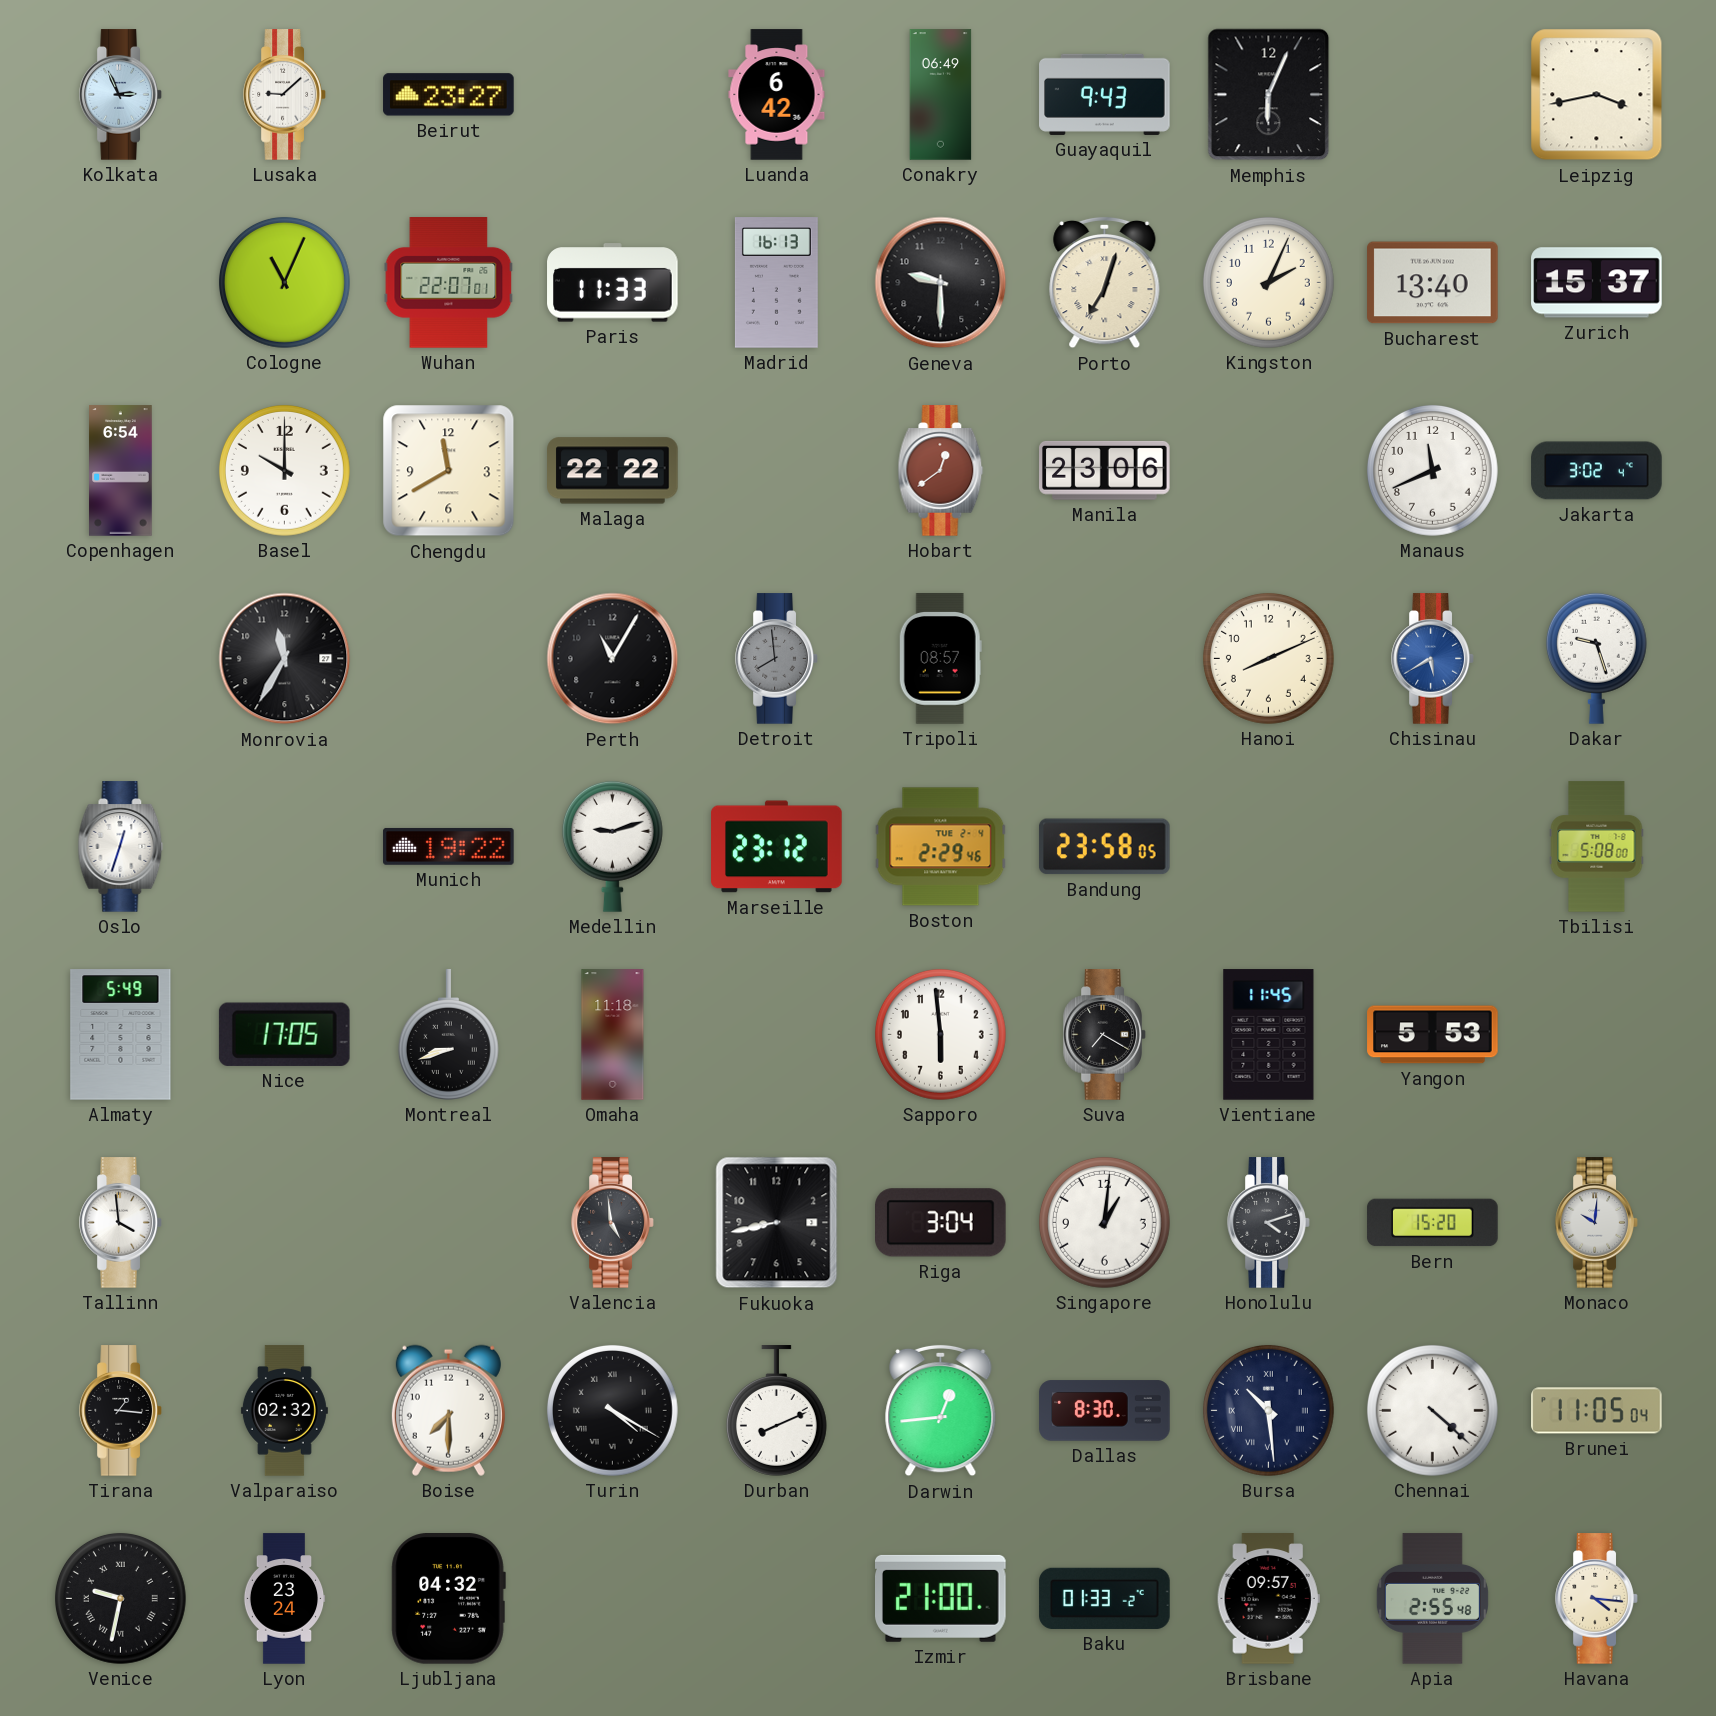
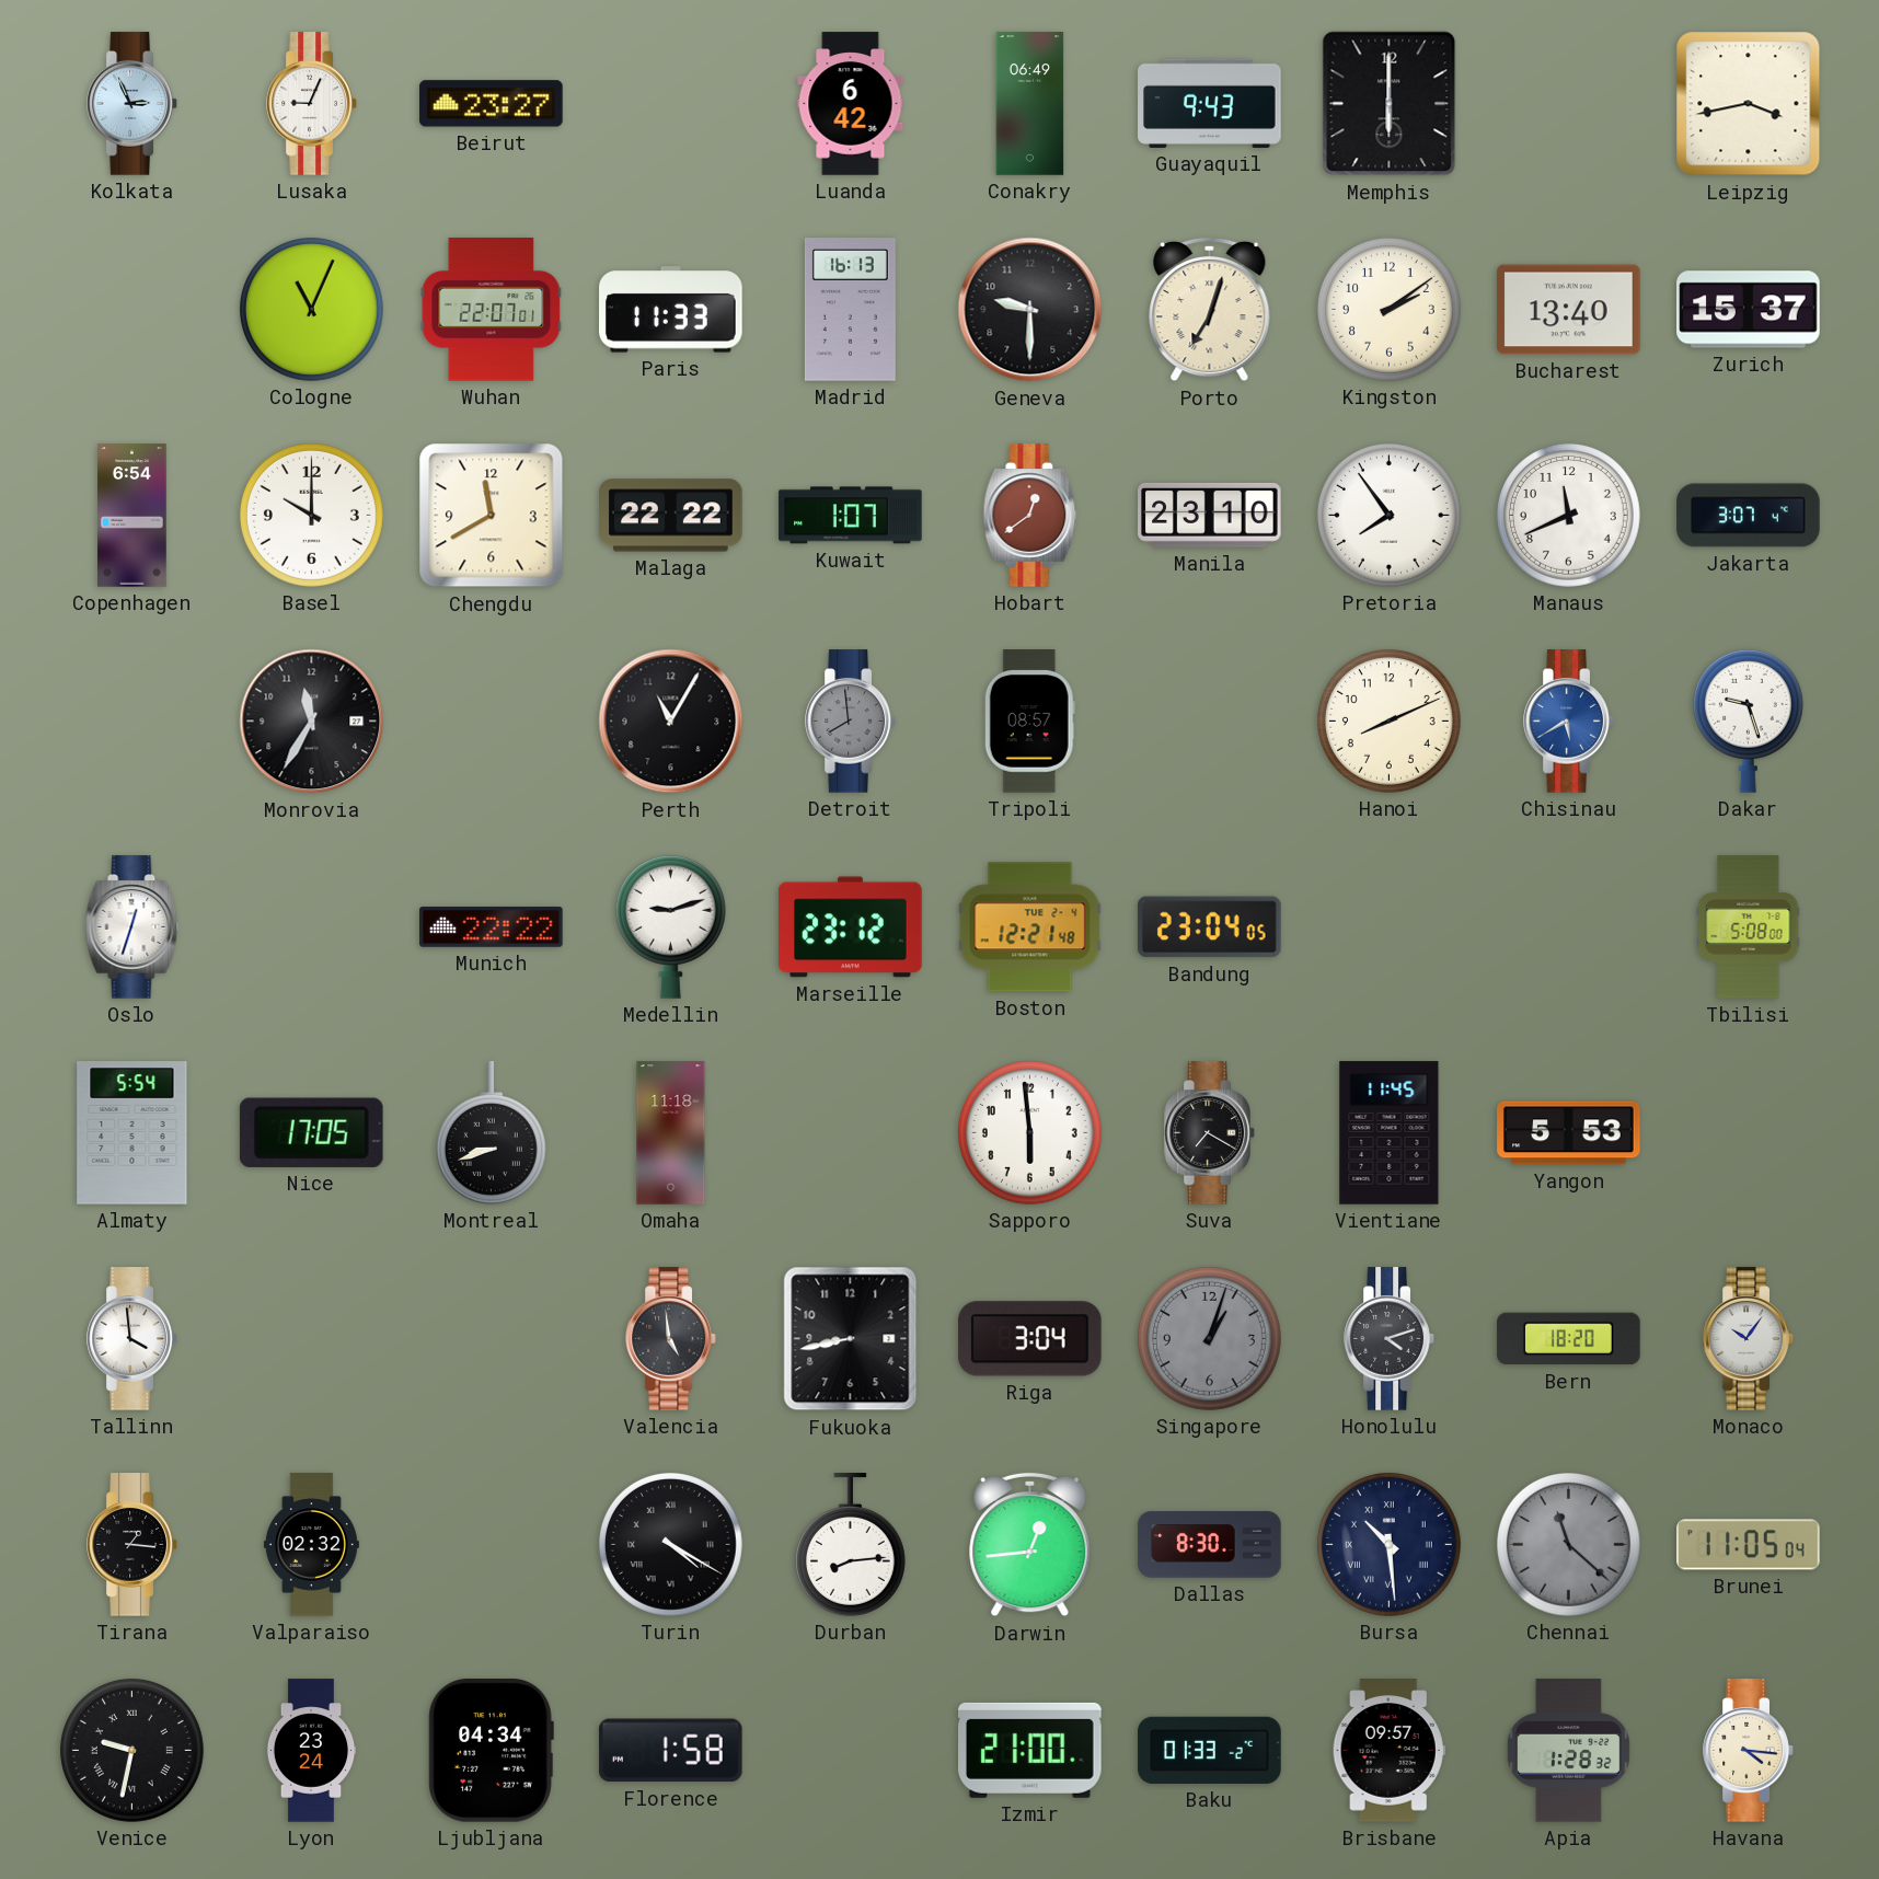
Lusaka: 9:08 -> 9:04 (312, 104)
Memphis: 6:04 -> 6:00 (1390, 104)
Kingston: 2:04 -> 2:09 (1388, 309)
Kuwait: none -> 1:07 (851, 516)
Manila: 23:06 -> 23:10 (1210, 515)
Pretoria: none -> 7:54 (1388, 515)
Jakarta: 3:02 -> 3:07 (1749, 516)
Munich: 19:22 -> 22:22 (492, 926)
Boston: 2:29 -> 12:21 (1030, 927)
Bandung: 23:58 -> 23:04 (1209, 927)
Almaty: 5:49 -> 5:54 (132, 1133)
Singapore: 1:01 -> 1:03 (1209, 1338)
Singapore dial: white -> grey (1209, 1338)
Bern: 15:20 -> 18:20 (1569, 1339)
Monaco: 10:01 -> 10:06 (1749, 1339)
Boise: 7:30 -> none (448, 1410)
Durban: 8:11 -> 8:14 (850, 1545)
Chennai: 4:22 -> 11:22 (1568, 1544)
Chennai dial: white -> grey (1568, 1544)
Ljubljana: 04:32 -> 04:34 (491, 1751)
Florence: none -> 1:58 (670, 1751)
Apia: 2:55 -> 1:28 (1568, 1751)
